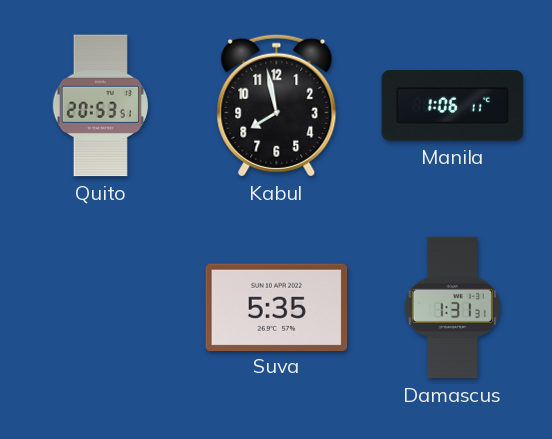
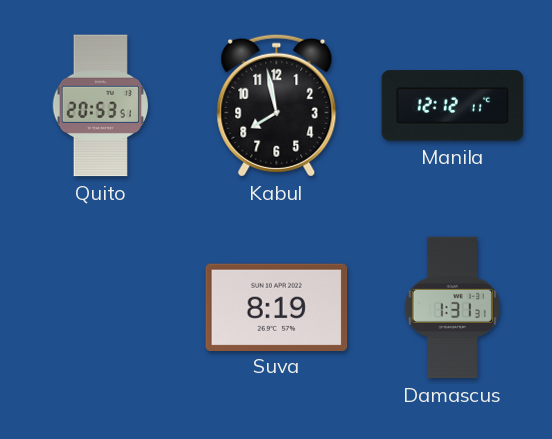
Manila: 1:06 -> 12:12 (453, 106)
Suva: 5:35 -> 8:19 (277, 307)
